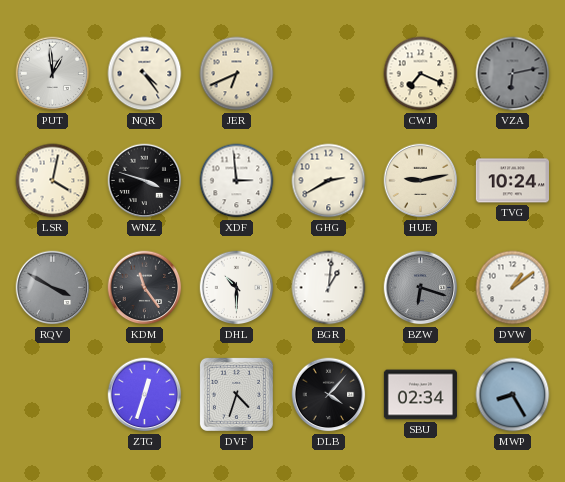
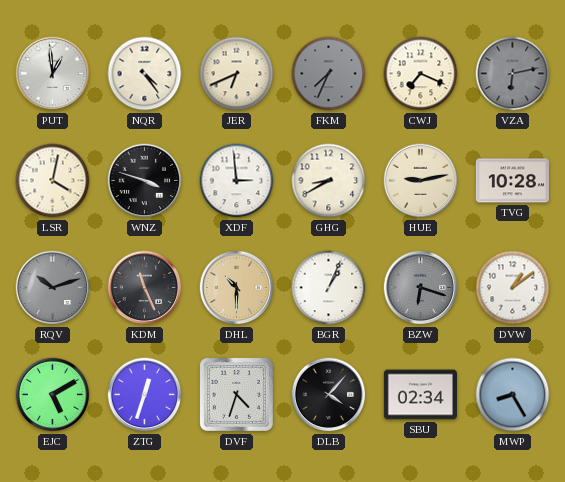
FKM: none -> 7:34 (329, 74)
GHG: 2:40 -> 8:40 (329, 181)
TVG: 10:24 -> 10:28 (512, 181)
RQV: 3:50 -> 10:12 (53, 288)
KDM: 11:24 -> 11:26 (145, 288)
DHL dial: white -> champagne (237, 288)
BGR: 1:01 -> 1:04 (329, 288)
EJC: none -> 5:10 (53, 395)
